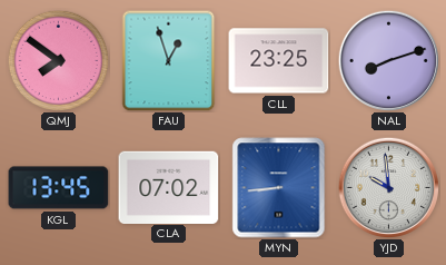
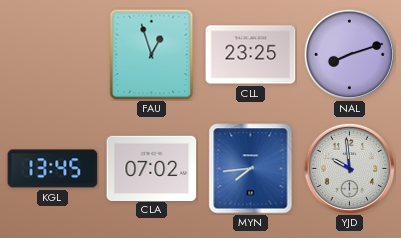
QMJ: 7:51 -> none (58, 60)
MYN: 8:44 -> 7:44 (251, 169)
